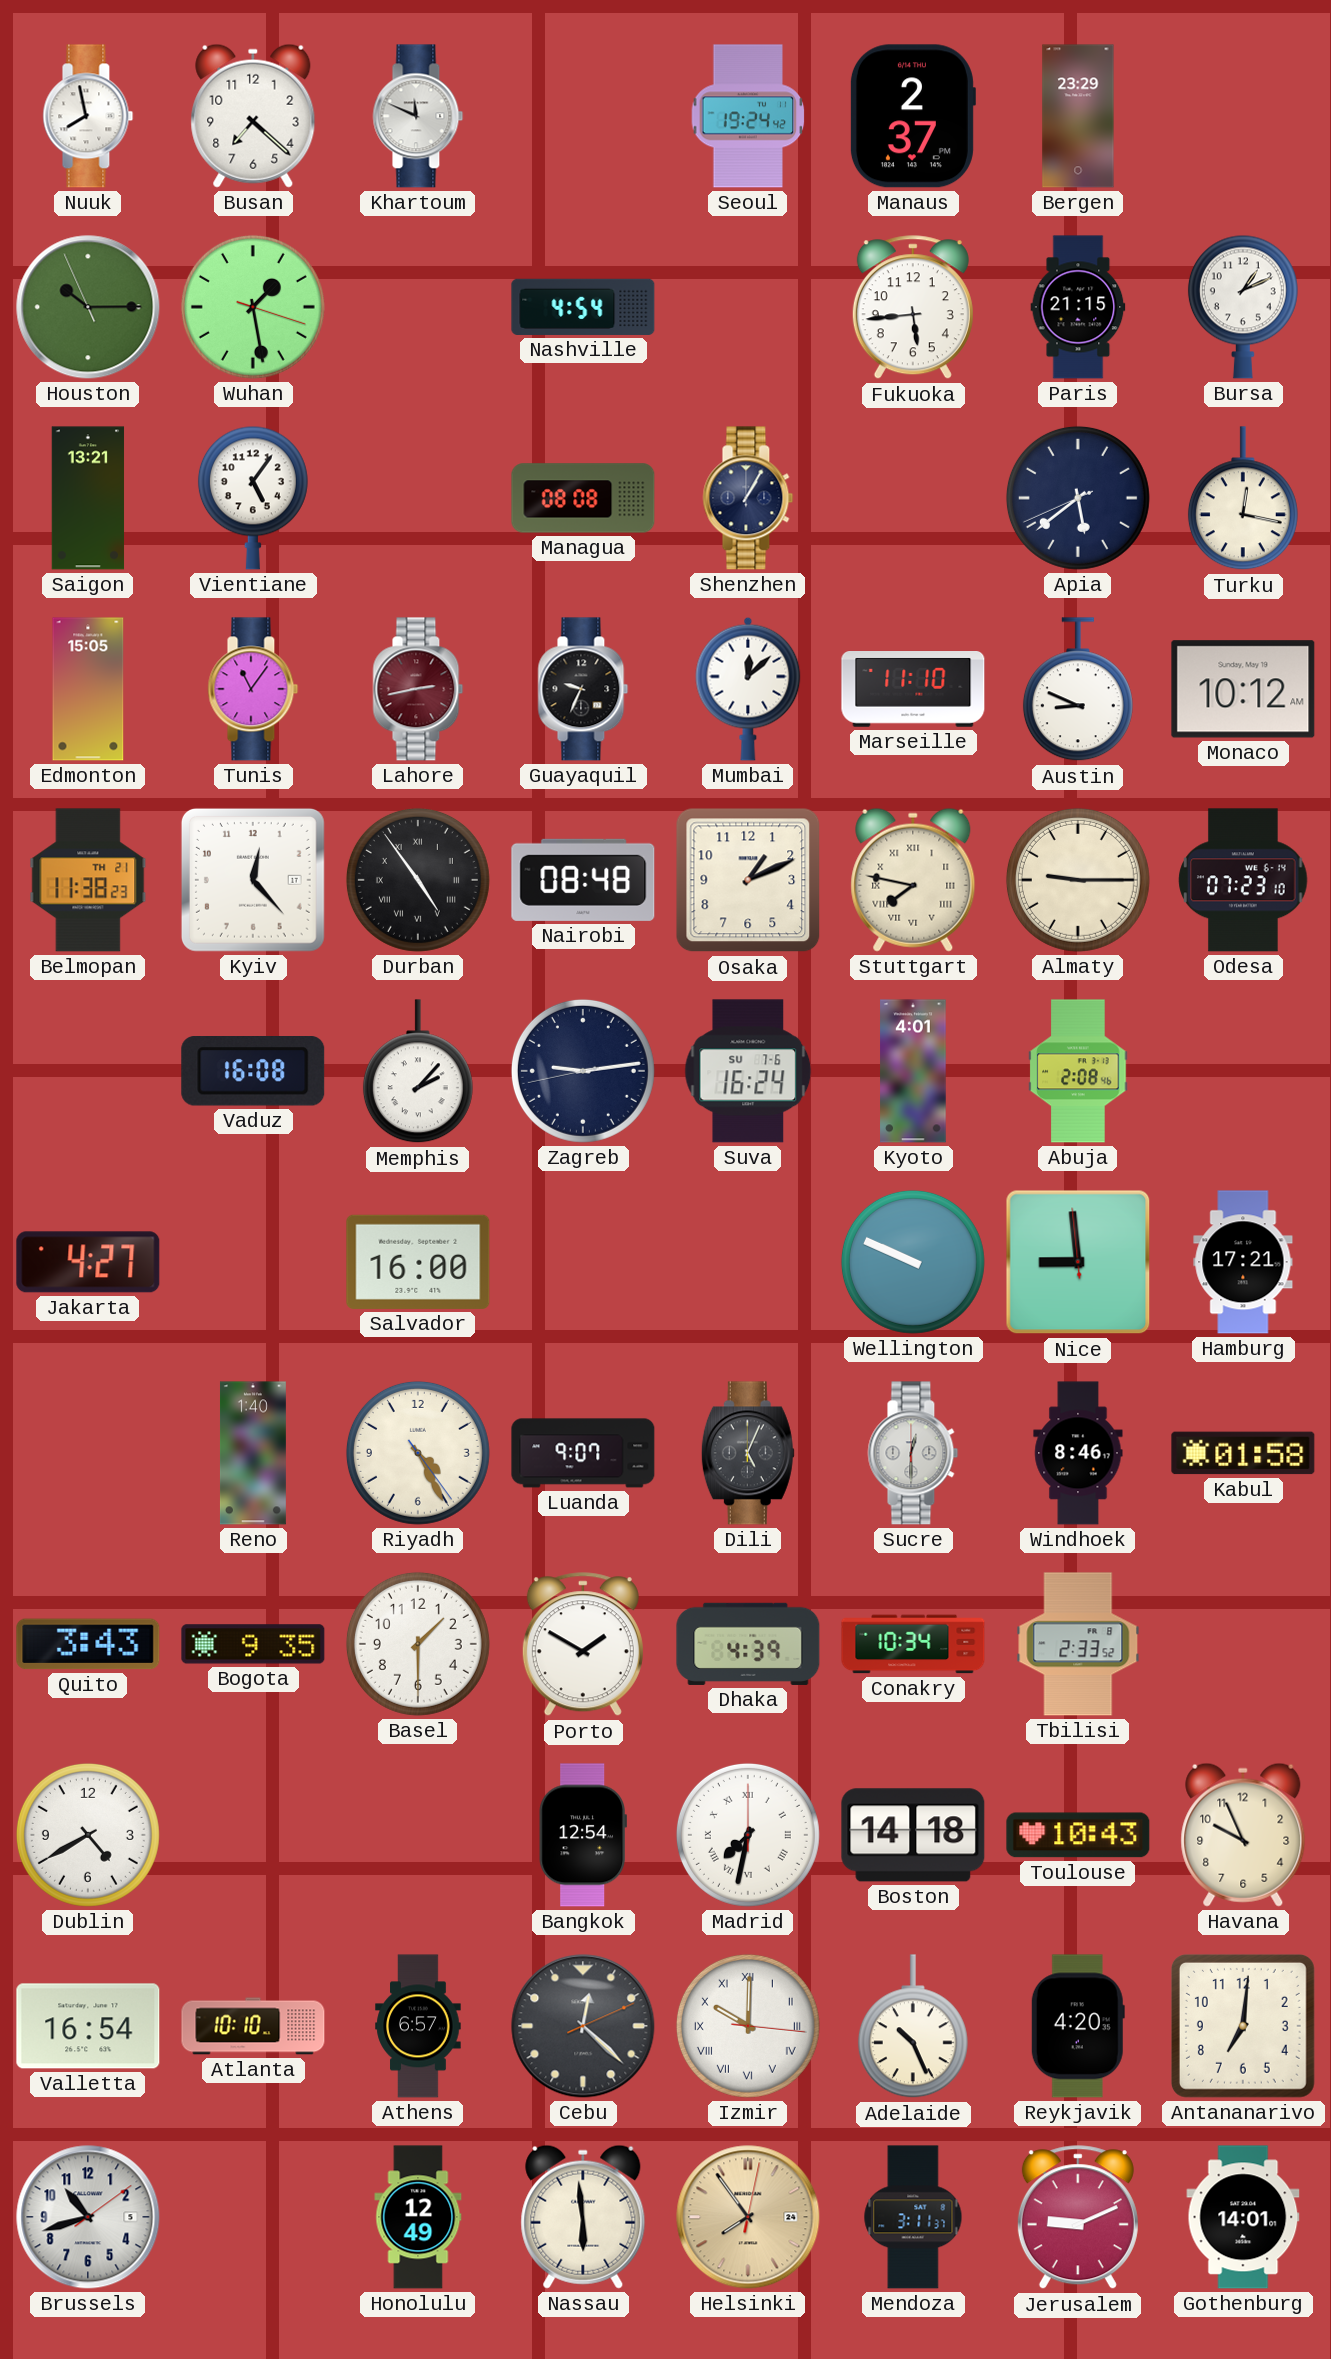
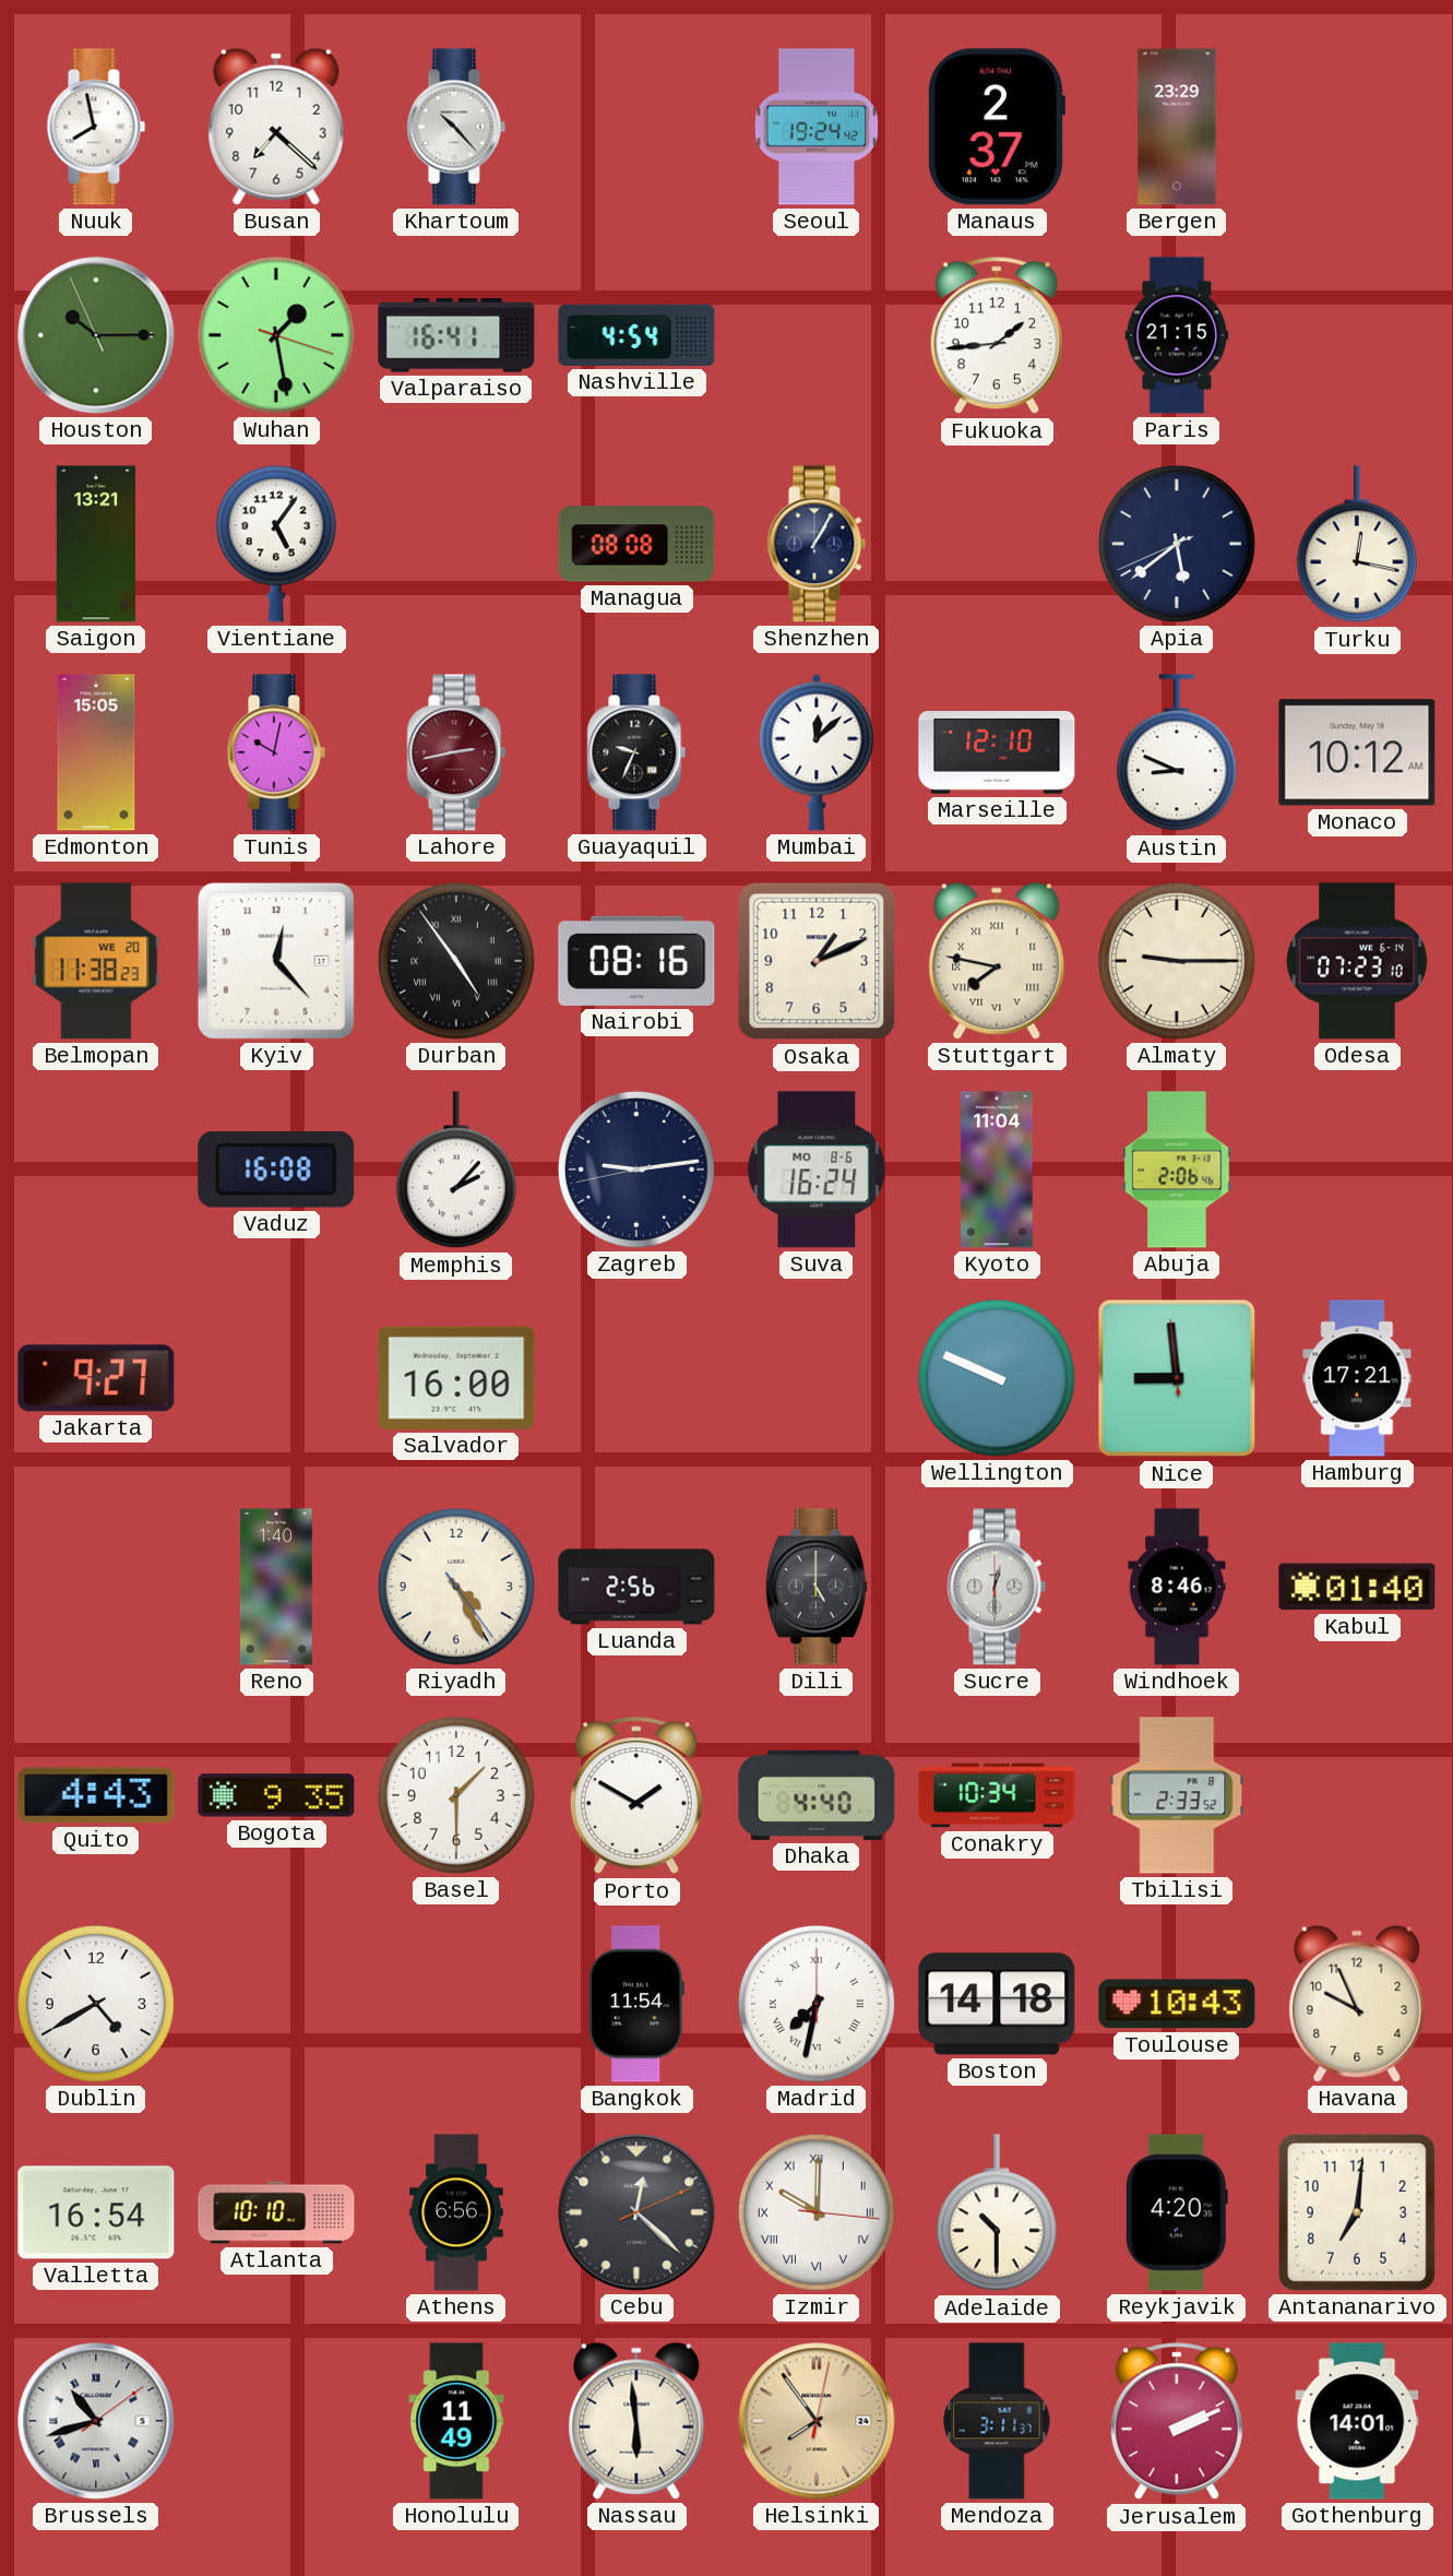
Khartoum: 11:49 -> 10:23 (456, 127)
Valparaiso: none -> 16:41 (456, 336)
Fukuoka: 5:44 -> 1:44 (997, 336)
Bursa: 1:11 -> none (1243, 307)
Tunis: 11:06 -> 10:02 (276, 752)
Marseille: 11:10 -> 12:10 (997, 753)
Belmopan date: TH 21 -> WE 20 (96, 961)
Nairobi: 08:48 -> 08:16 (636, 961)
Suva date: SU 7-6 -> MO 8-6 (817, 1170)
Kyoto: 4:01 -> 11:04 (997, 1170)
Abuja: 2:08 -> 2:06 (1177, 1170)
Jakarta: 4:27 -> 9:27 (96, 1378)
Luanda: 9:07 -> 2:56 (636, 1587)
Dili: 5:04 -> 5:00 (817, 1587)
Kabul: 01:58 -> 01:40 (1357, 1587)
Quito: 3:43 -> 4:43 (96, 1795)
Dhaka: 4:39 -> 4:40 (817, 1795)
Bangkok: 12:54 -> 11:54 (636, 2004)
Athens: 6:57 -> 6:56 (456, 2212)
Adelaide: 10:26 -> 10:30 (997, 2213)
Brussels numerals: Arabic -> Roman (96, 2421)
Honolulu: 12:49 -> 11:49 (456, 2421)
Jerusalem: 9:11 -> 2:11 (1177, 2422)
